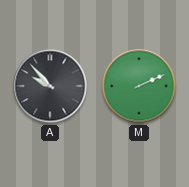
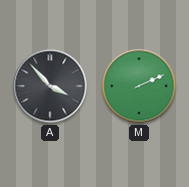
A: 9:53 -> 3:53 (50, 86)
